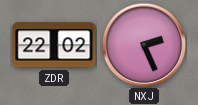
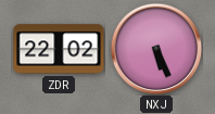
NXJ: 2:26 -> 5:26 (156, 49)
